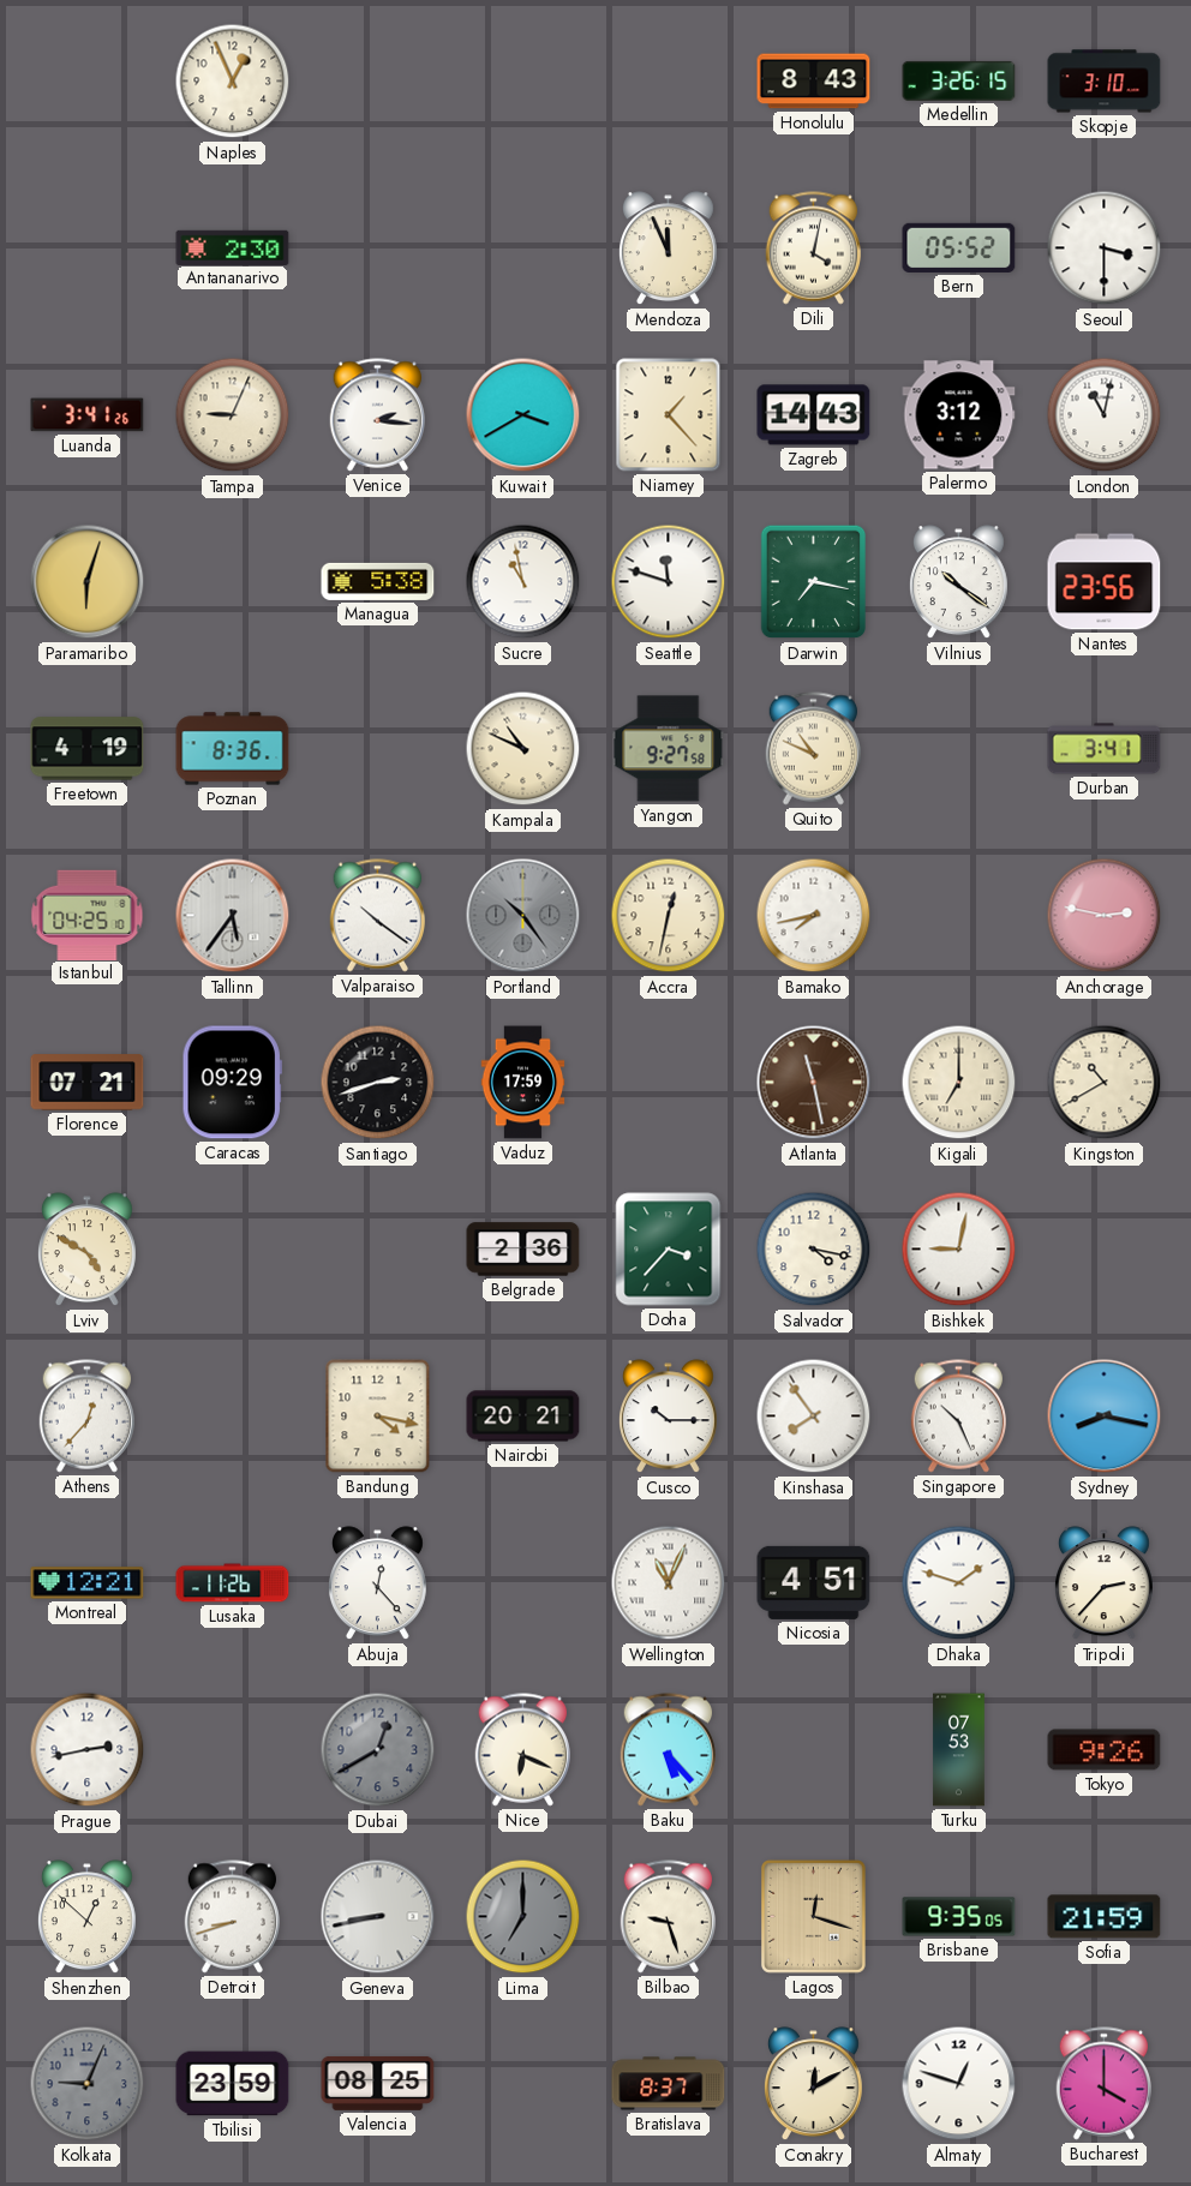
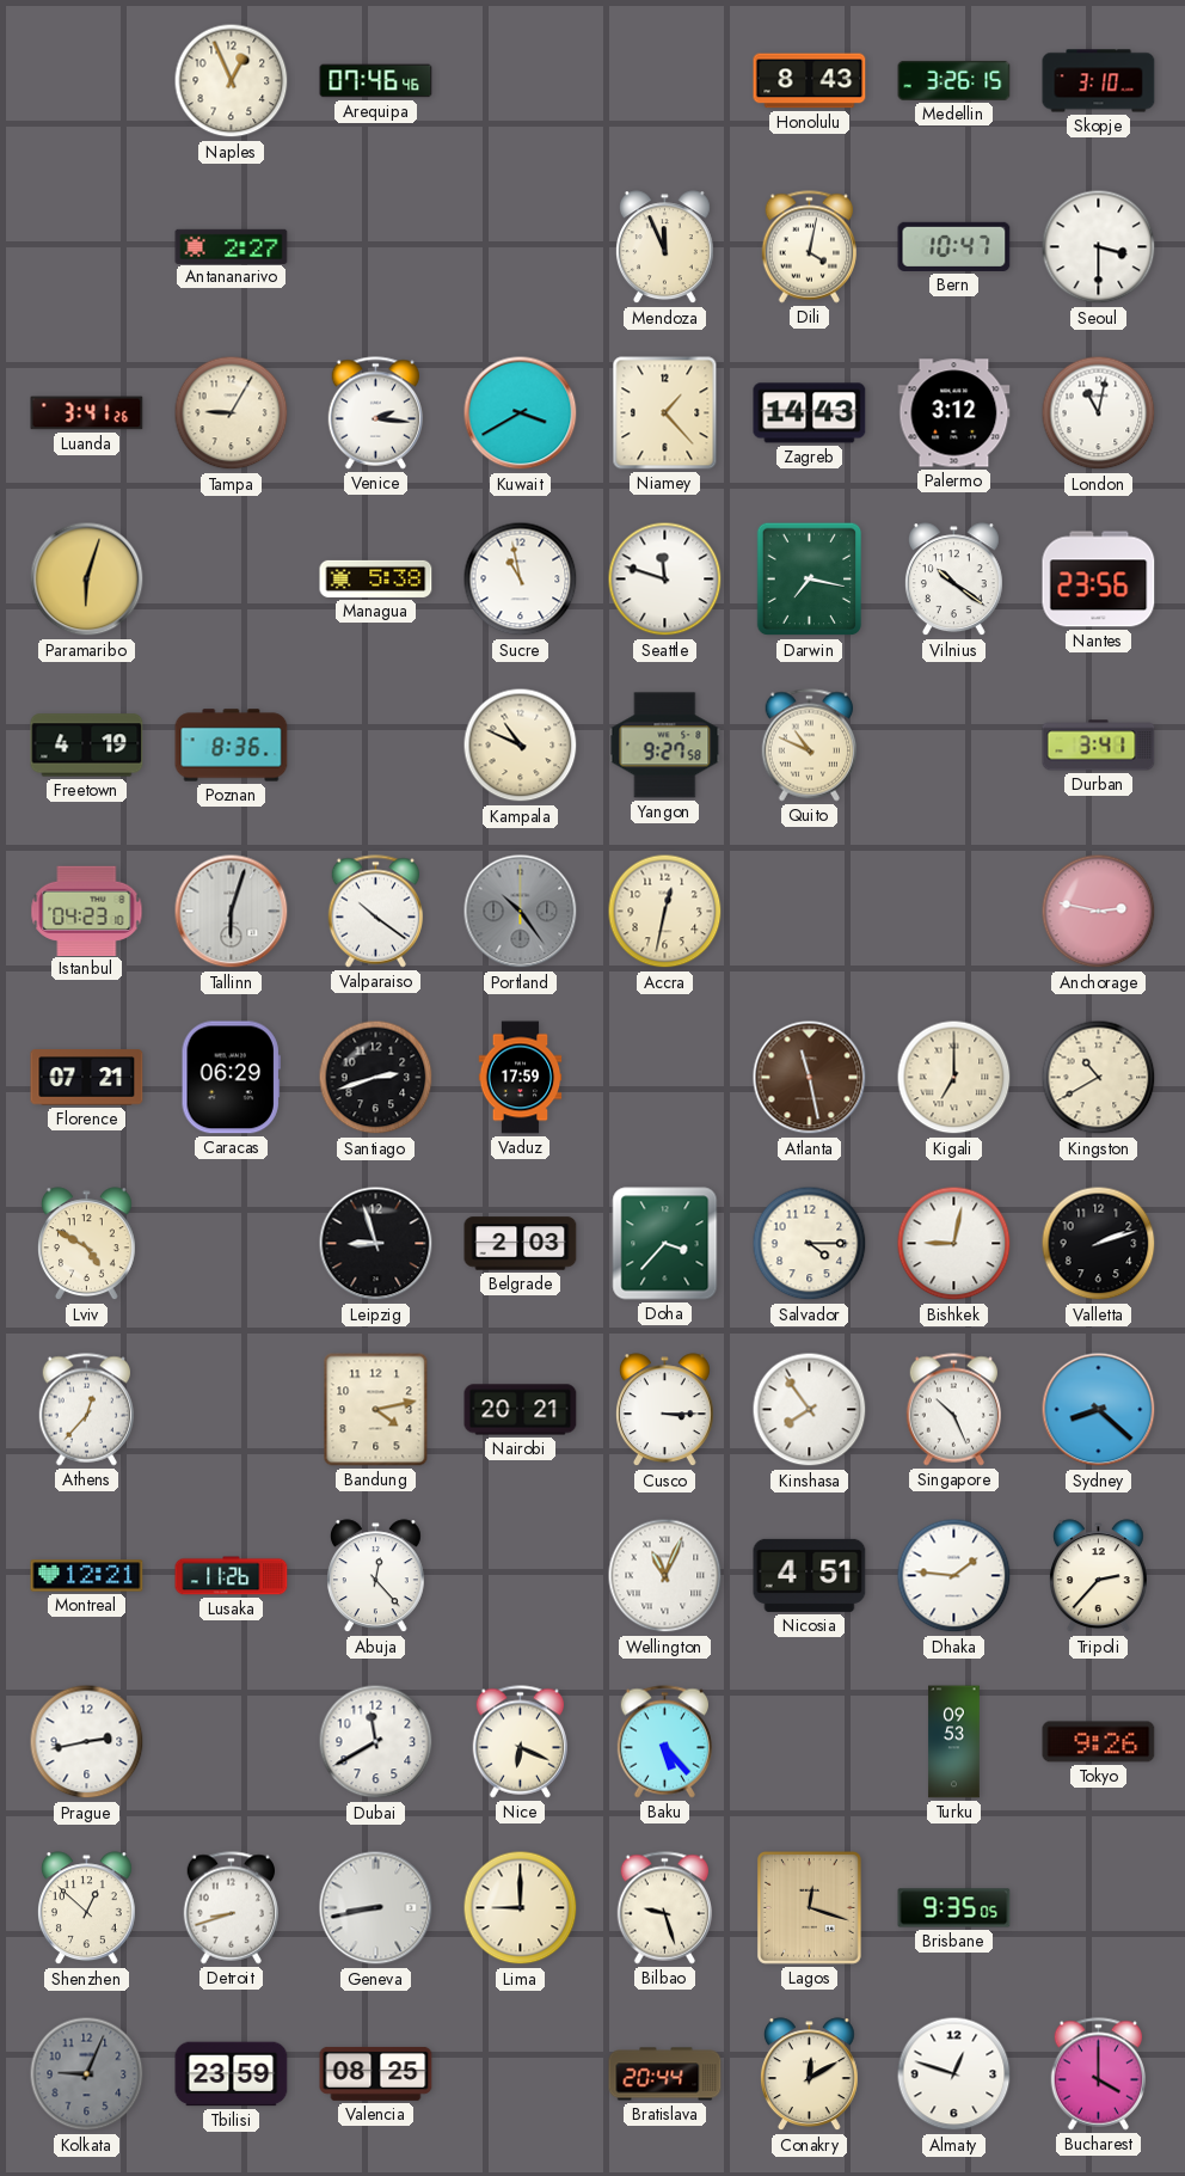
Arequipa: none -> 07:46 (376, 81)
Antananarivo: 2:30 -> 2:27 (232, 246)
Bern: 05:52 -> 10:47 (954, 246)
Tampa: 9:04 -> 9:05 (232, 413)
Istanbul: 04:25 -> 04:23 (87, 911)
Tallinn: 5:36 -> 6:03 (232, 912)
Bamako: 7:43 -> none (814, 916)
Caracas: 09:29 -> 06:29 (231, 1078)
Leipzig: none -> 8:57 (376, 1244)
Belgrade: 2:36 -> 2:03 (521, 1244)
Salvador: 4:17 -> 4:15 (810, 1244)
Valletta: none -> 2:12 (1099, 1244)
Bandung: 4:17 -> 4:13 (376, 1410)
Cusco: 10:15 -> 3:15 (664, 1410)
Sydney: 8:17 -> 8:22 (1099, 1410)
Dhaka: 1:48 -> 1:46 (954, 1576)
Dubai: 12:40 -> 11:40 (376, 1742)
Dubai dial: grey -> white (376, 1742)
Turku: 07:53 -> 09:53 (954, 1742)
Lima: 7:00 -> 9:00 (521, 1908)
Lima dial: grey -> cream (521, 1908)
Sofia: 21:59 -> none (1105, 1917)
Bratislava: 8:37 -> 20:44 (665, 2074)
